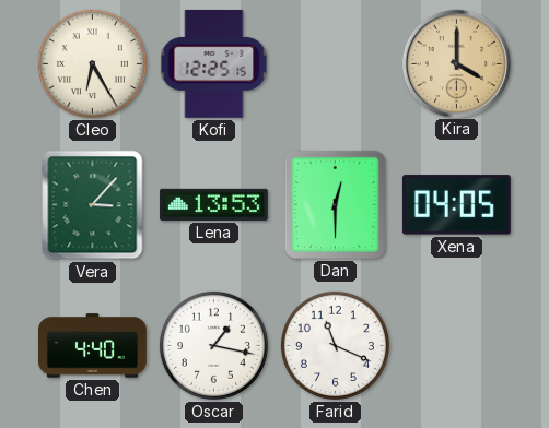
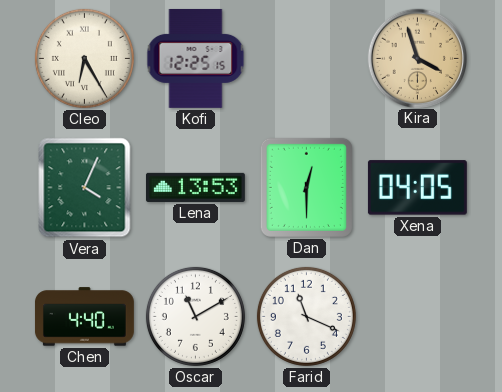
Kira: 4:00 -> 3:57 (417, 58)
Vera: 3:07 -> 4:04 (85, 188)
Oscar: 1:17 -> 11:10 (195, 316)
